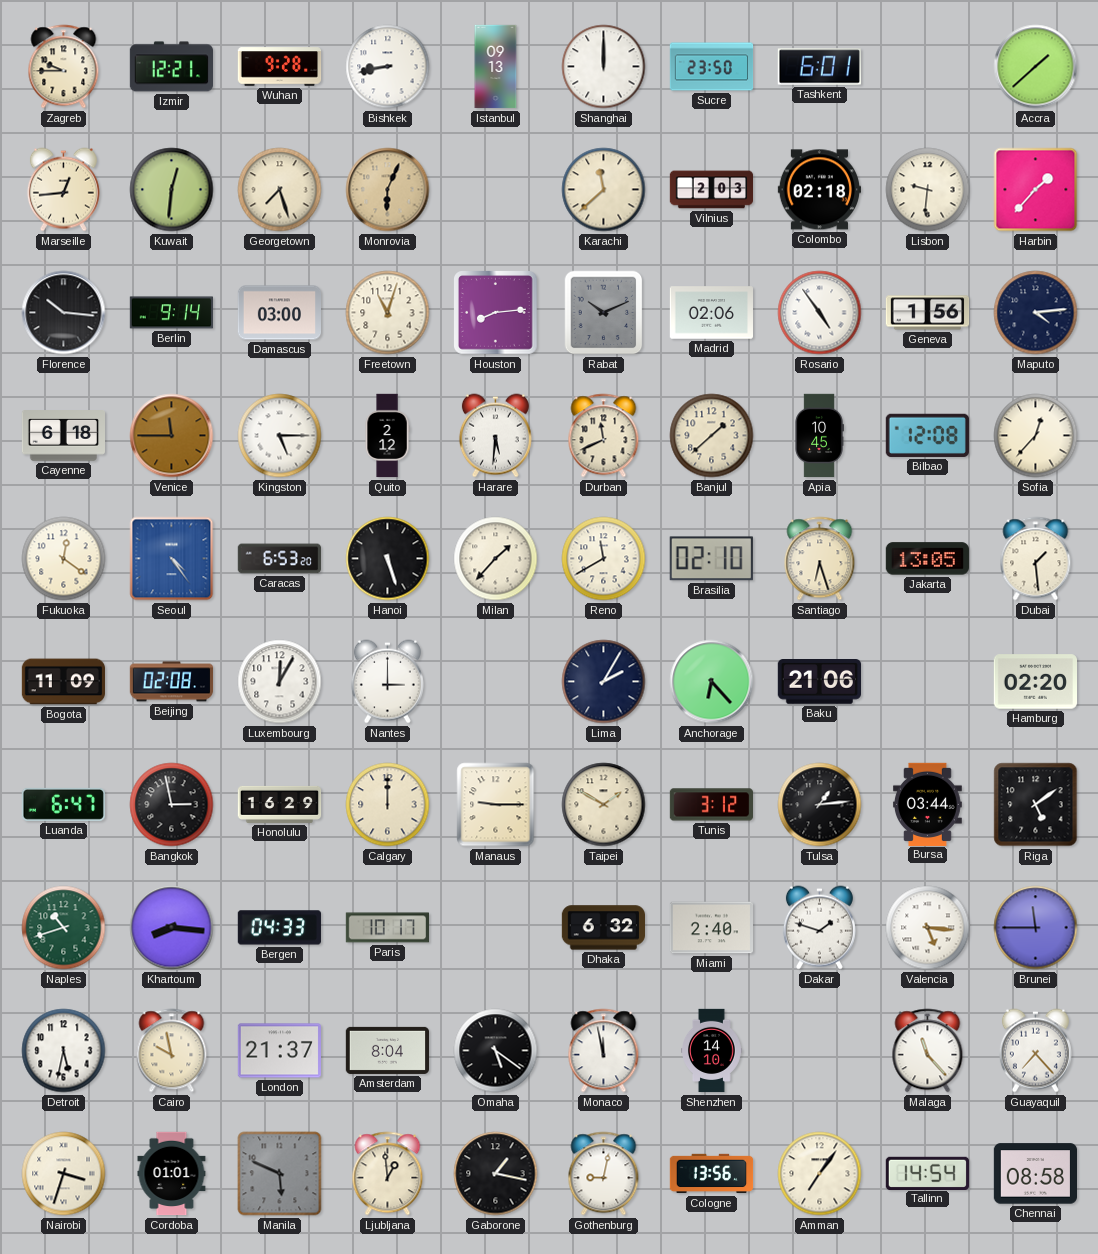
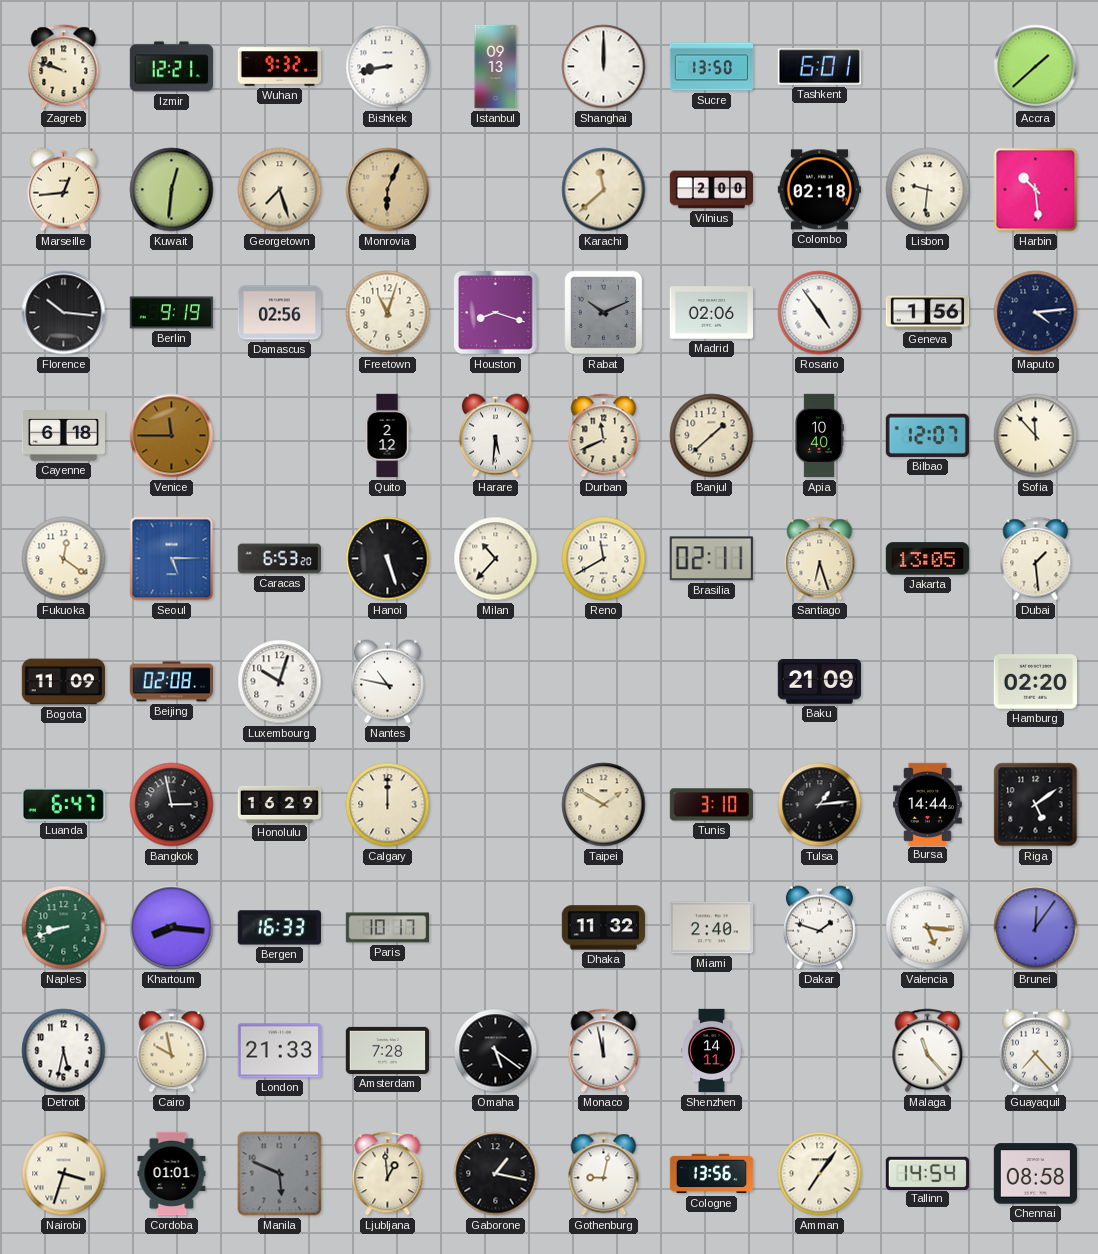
Zagreb: 9:45 -> 9:48 (64, 67)
Wuhan: 9:28 -> 9:32 (280, 67)
Sucre: 23:50 -> 13:50 (712, 67)
Vilnius: 2:03 -> 2:00 (712, 190)
Harbin: 1:37 -> 10:29 (1036, 190)
Berlin: 9:14 -> 9:19 (172, 313)
Damascus: 03:00 -> 02:56 (279, 313)
Houston: 8:14 -> 8:18 (496, 313)
Kingston: 5:15 -> none (280, 436)
Apia: 10:45 -> 10:40 (819, 436)
Bilbao: 12:08 -> 12:07 (927, 435)
Sofia: 12:37 -> 11:53 (1036, 436)
Seoul: 4:24 -> 5:15 (172, 559)
Milan: 1:37 -> 10:37 (496, 559)
Brasilia: 02:10 -> 02:11 (711, 559)
Luxembourg: 12:05 -> 10:03 (280, 682)
Nantes: 3:00 -> 10:47 (387, 682)
Lima: 2:05 -> none (604, 682)
Anchorage: 6:23 -> none (712, 682)
Baku: 21:06 -> 21:09 (819, 682)
Manaus: 9:15 -> none (496, 805)
Tunis: 3:12 -> 3:10 (712, 805)
Bursa: 03:44 -> 14:44 (927, 804)
Naples: 10:42 -> 8:42 (64, 928)
Bergen: 04:33 -> 16:33 (279, 928)
Dhaka: 6:32 -> 11:32 (603, 928)
Brunei: 11:45 -> 12:06 (1036, 928)
London: 21:37 -> 21:33 (279, 1051)
Amsterdam: 8:04 -> 7:28 (387, 1050)
Shenzhen: 14:10 -> 14:11 (712, 1051)
